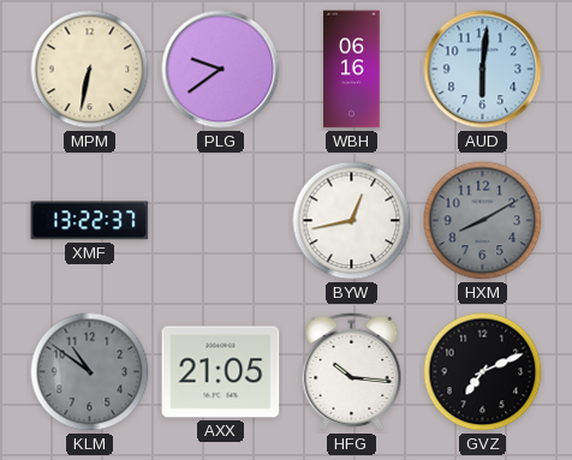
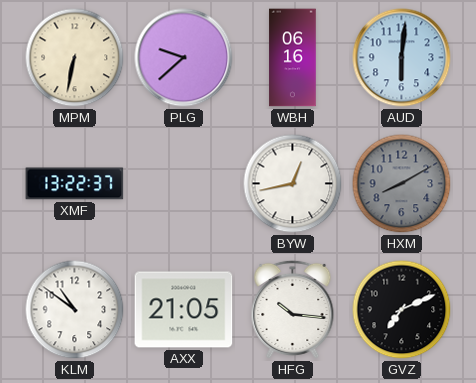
PLG: 9:39 -> 9:38 (184, 58)
KLM dial: grey -> white (75, 310)
